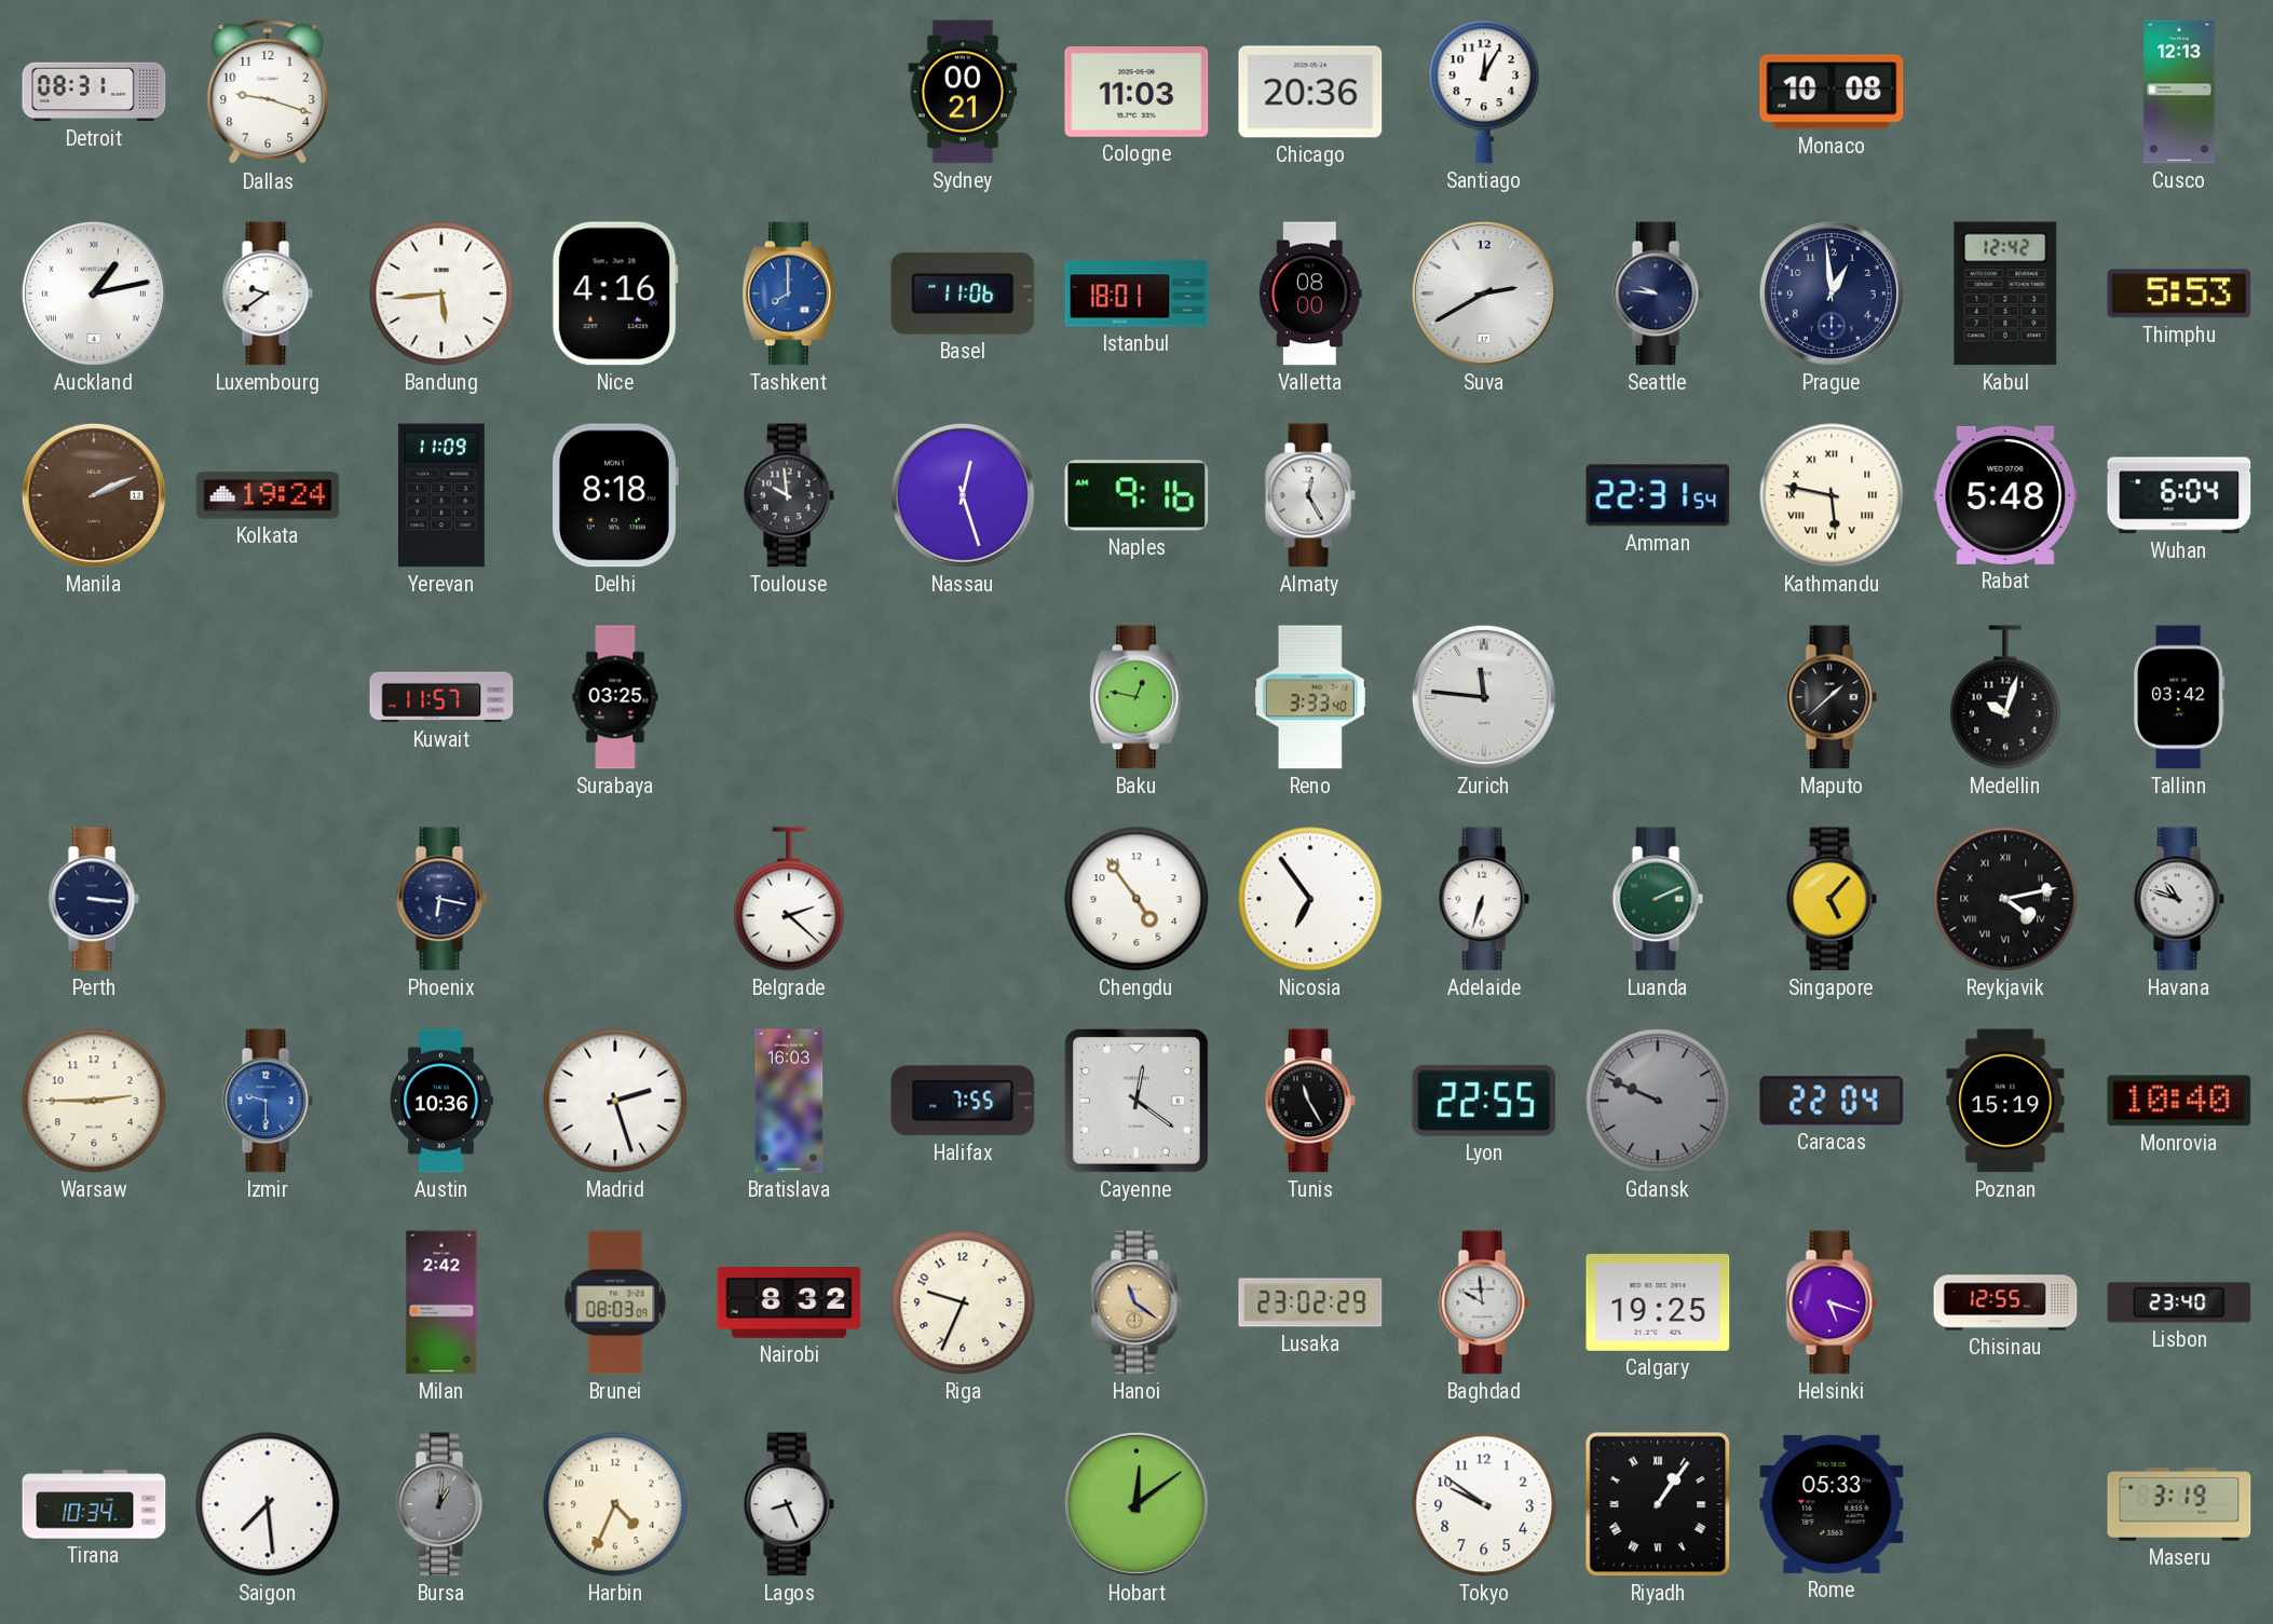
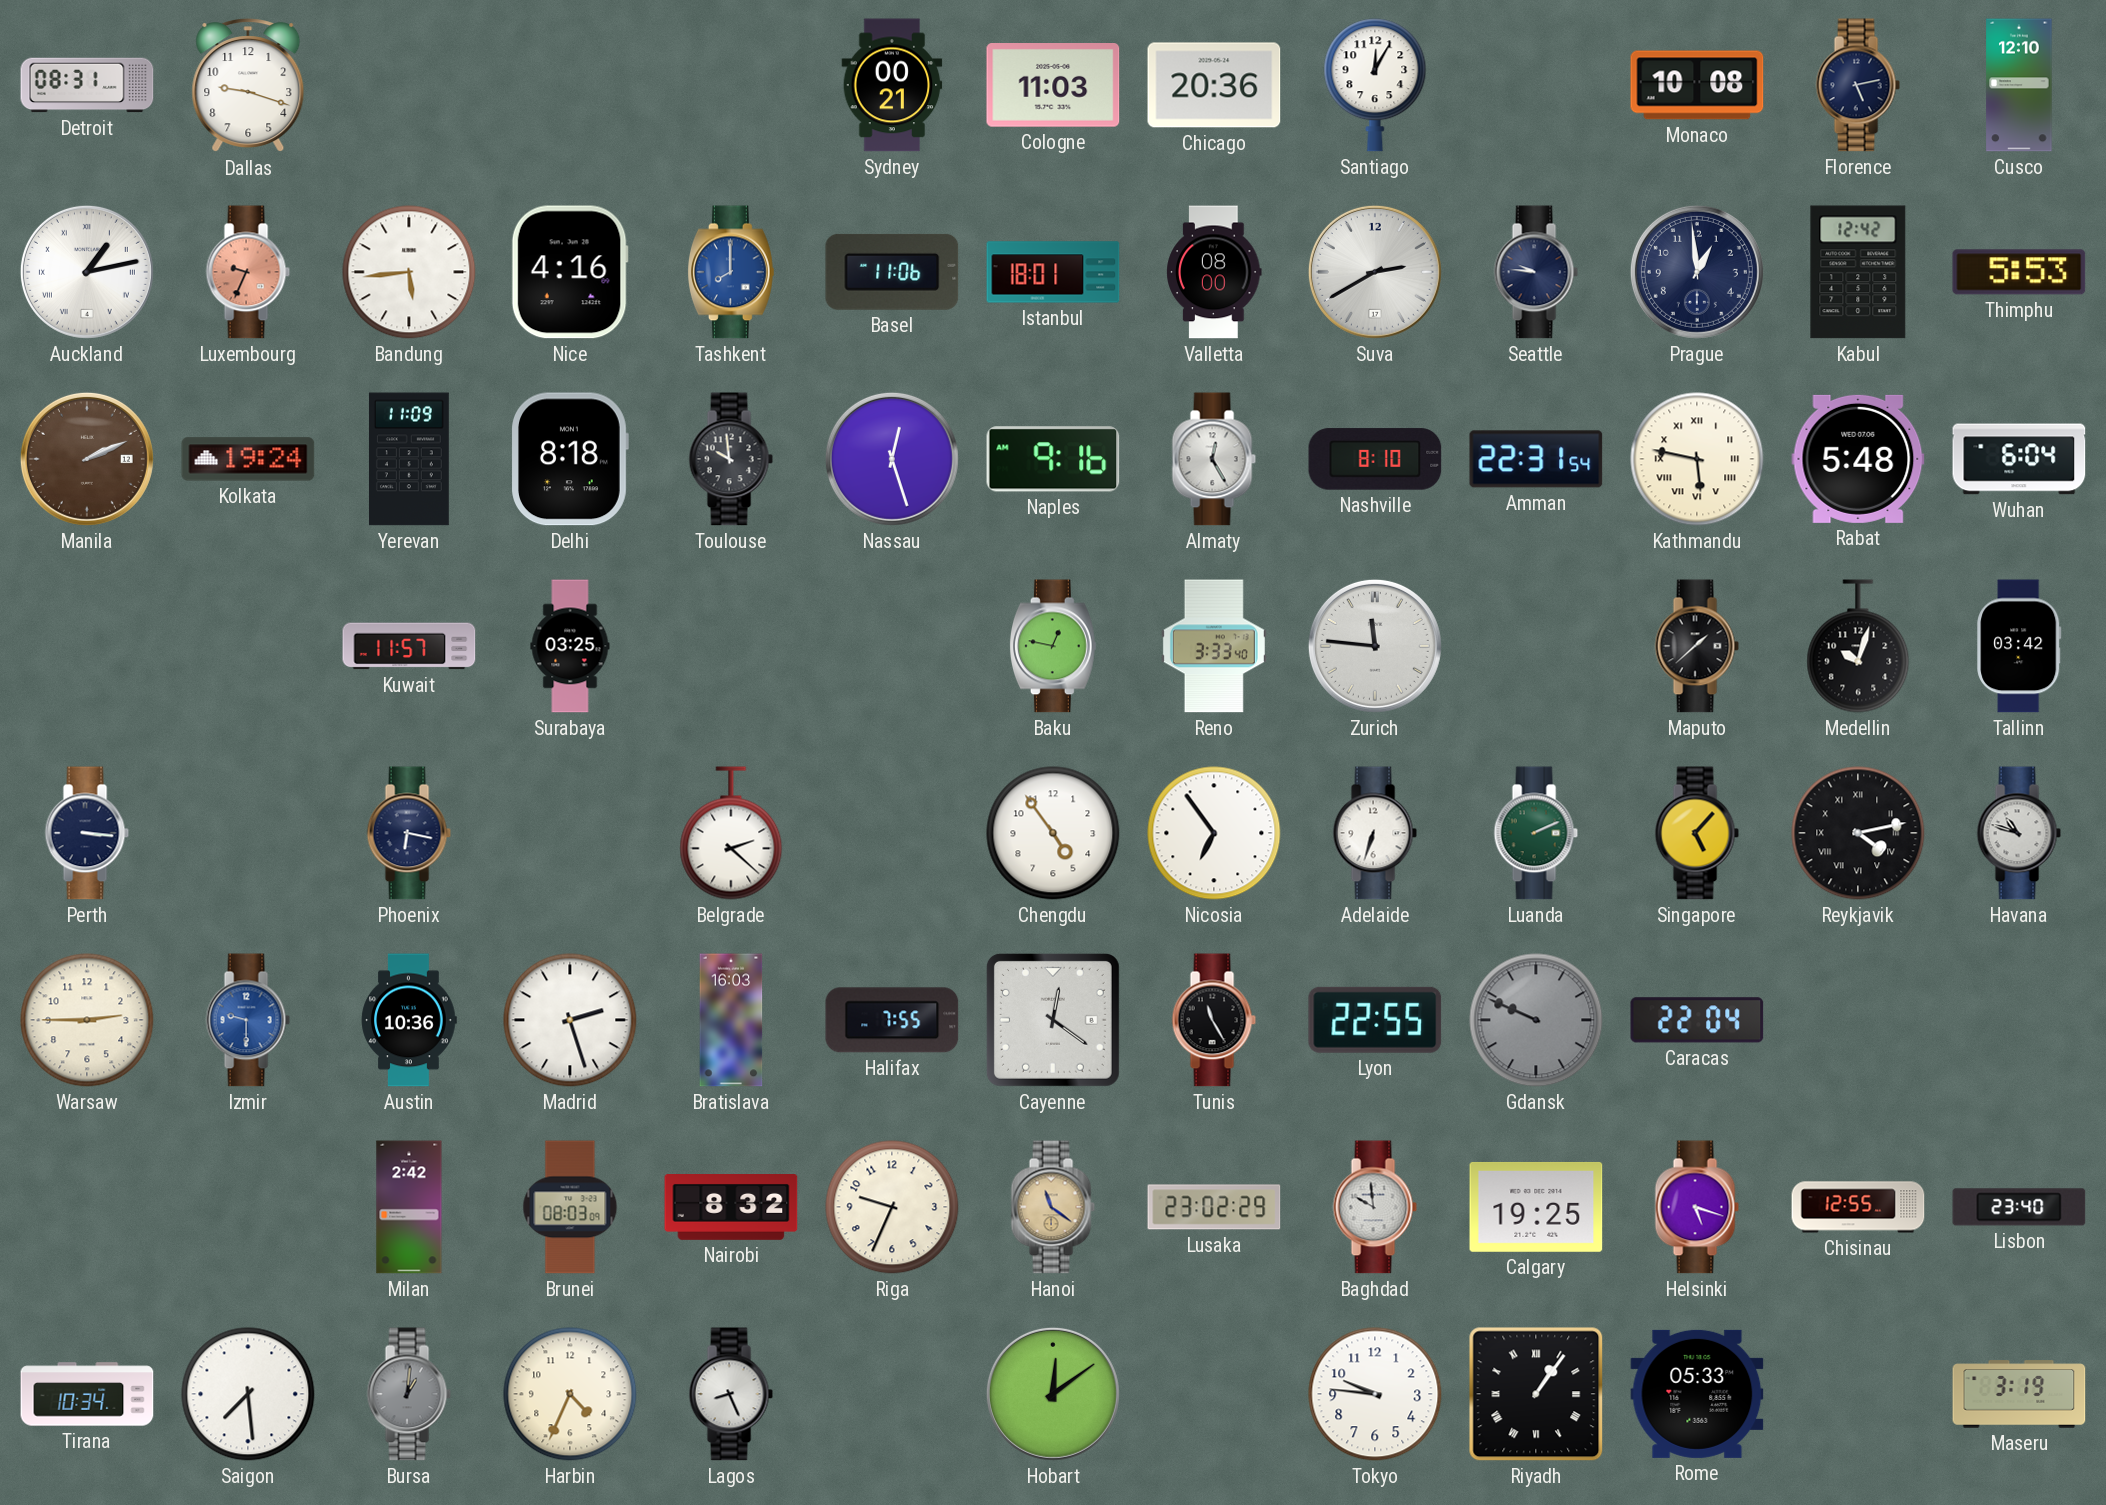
Florence: none -> 5:13 (1858, 85)
Cusco: 12:13 -> 12:10 (2019, 85)
Luxembourg: 9:39 -> 9:34 (248, 272)
Luxembourg dial: white -> salmon (248, 272)
Nashville: none -> 8:10 (1375, 459)
Poznan: 15:19 -> none (2005, 1101)
Monrovia: 10:40 -> none (2179, 1101)
Tokyo: 9:51 -> 9:46 (1375, 1394)
